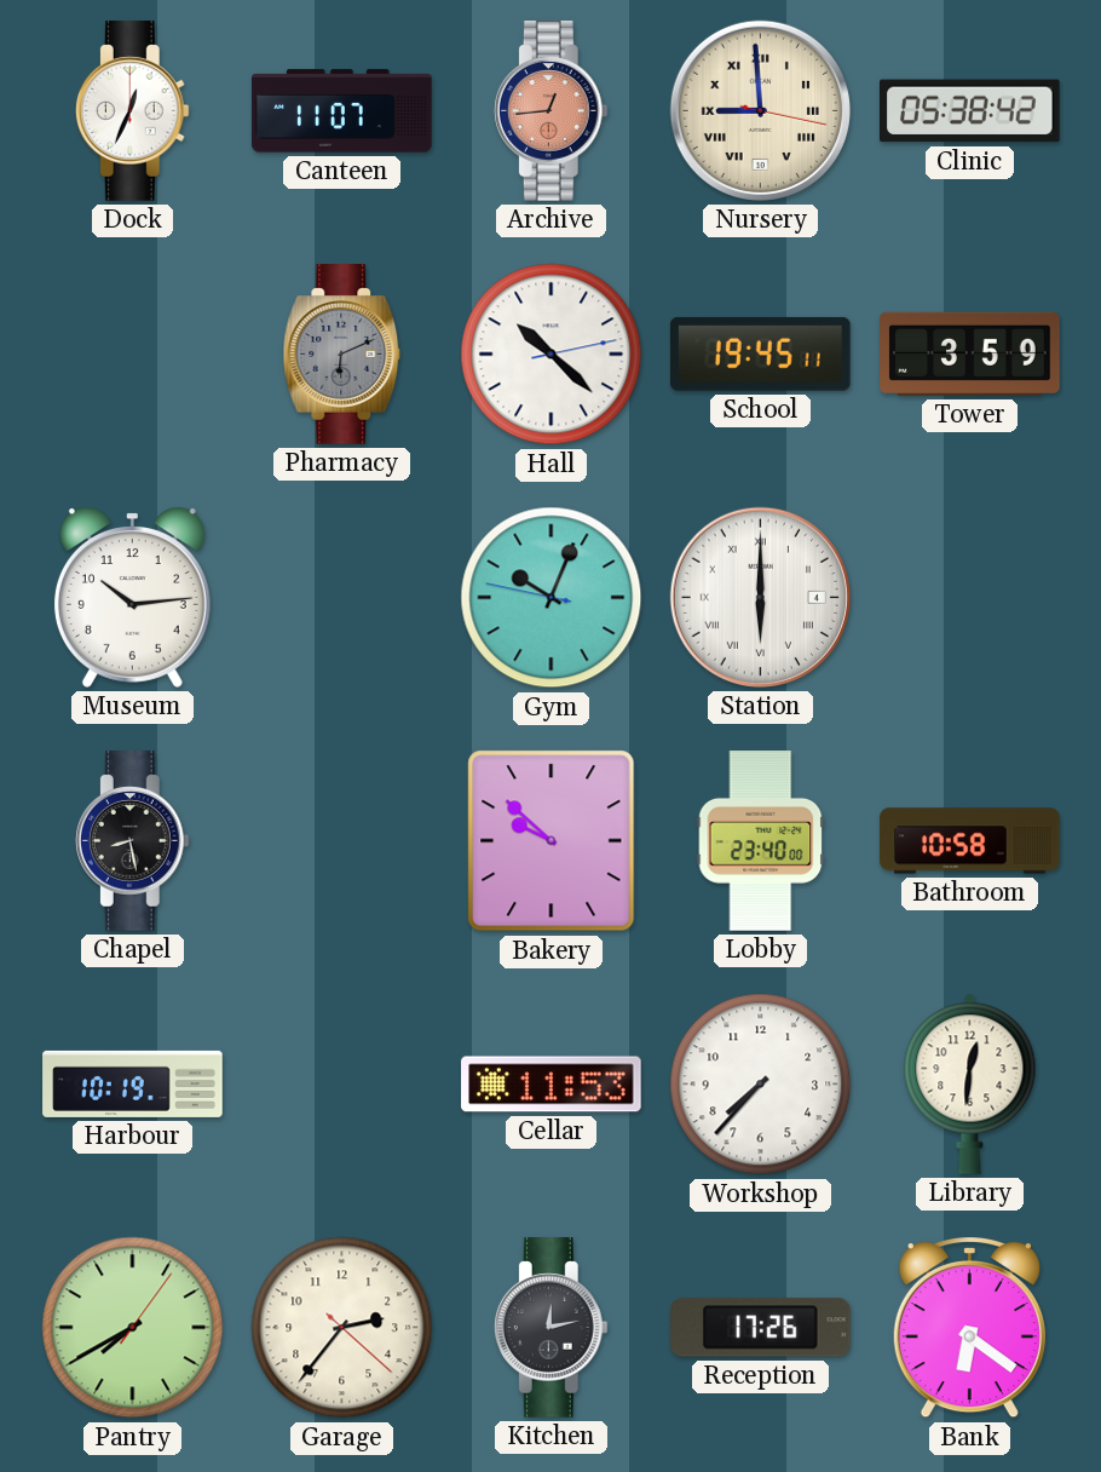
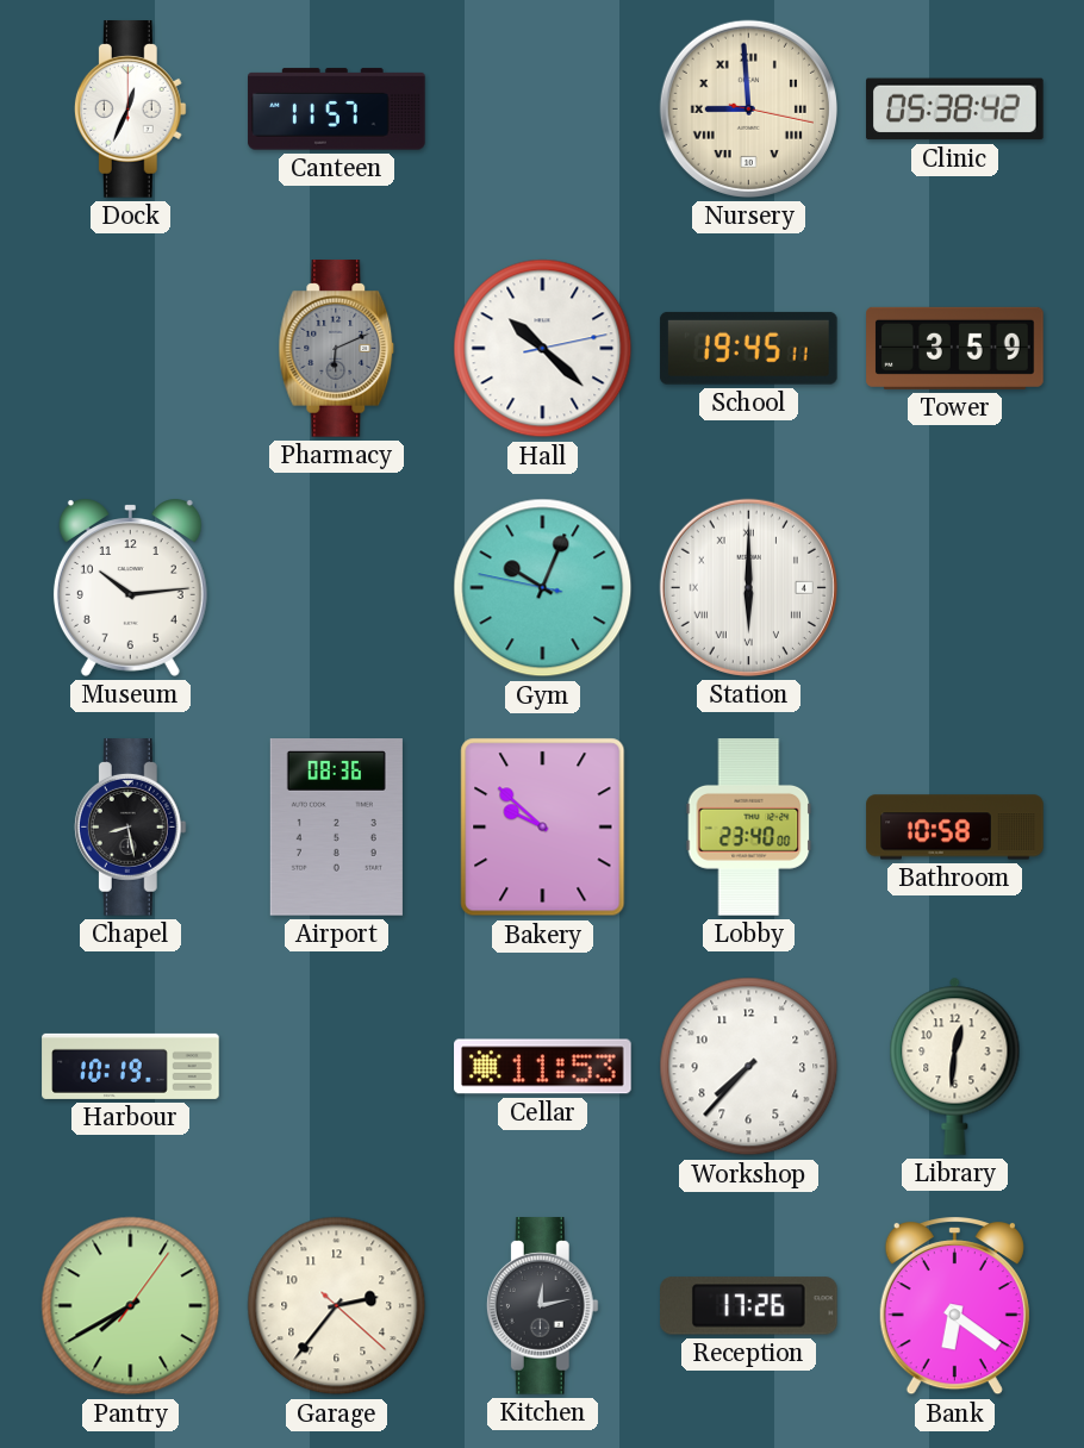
Canteen: 11:07 -> 11:57 (337, 110)
Archive: 12:44 -> none (550, 111)
Airport: none -> 08:36 (336, 828)
